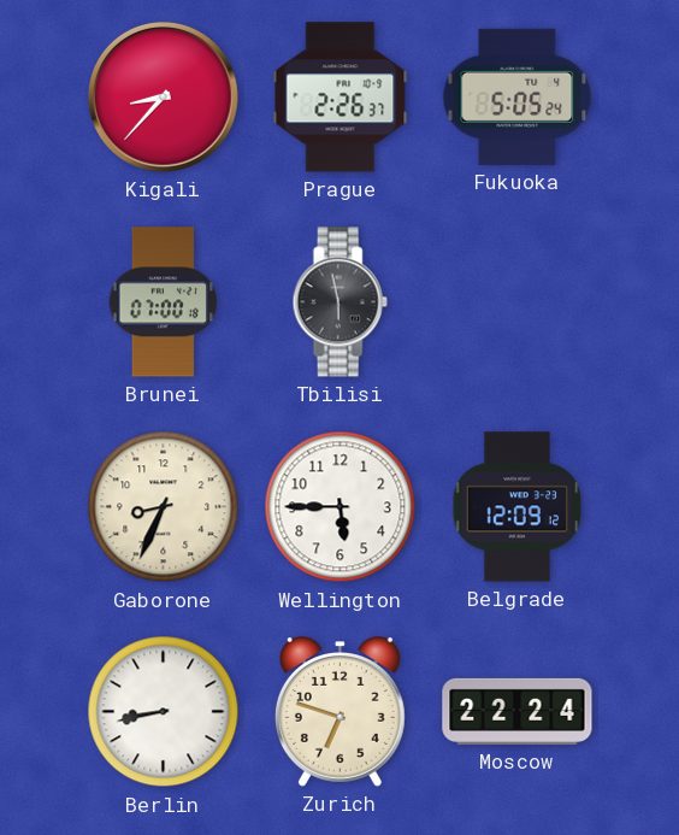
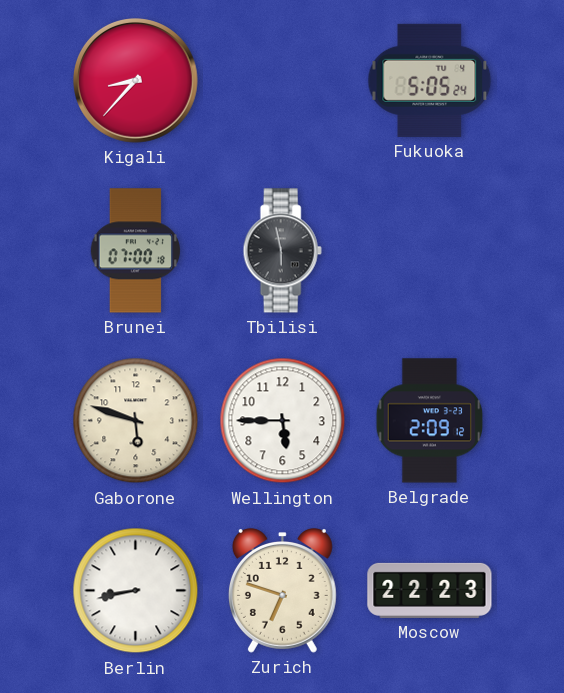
Prague: 2:26 -> none (341, 98)
Gaborone: 8:34 -> 5:48 (136, 421)
Belgrade: 12:09 -> 2:09 (430, 421)
Moscow: 22:24 -> 22:23 (430, 590)
